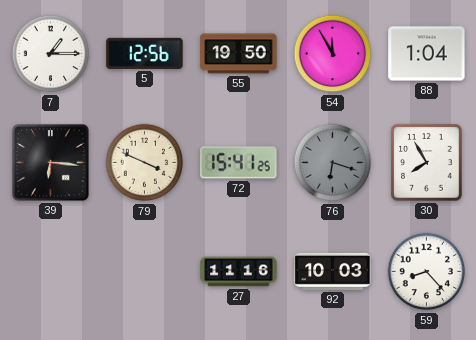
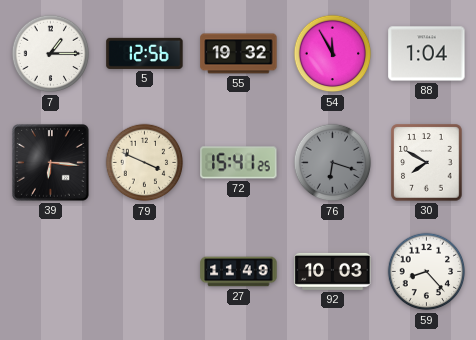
55: 19:50 -> 19:32 (239, 54)
30: 7:55 -> 7:50 (427, 163)
27: 11:16 -> 11:49 (239, 272)
